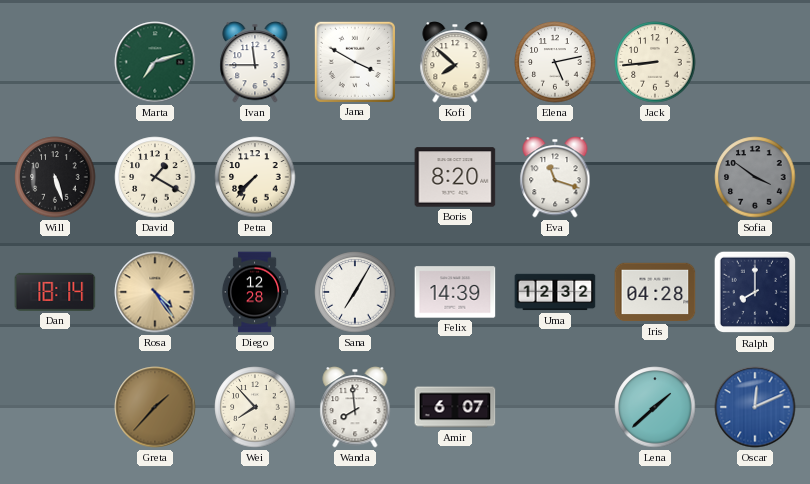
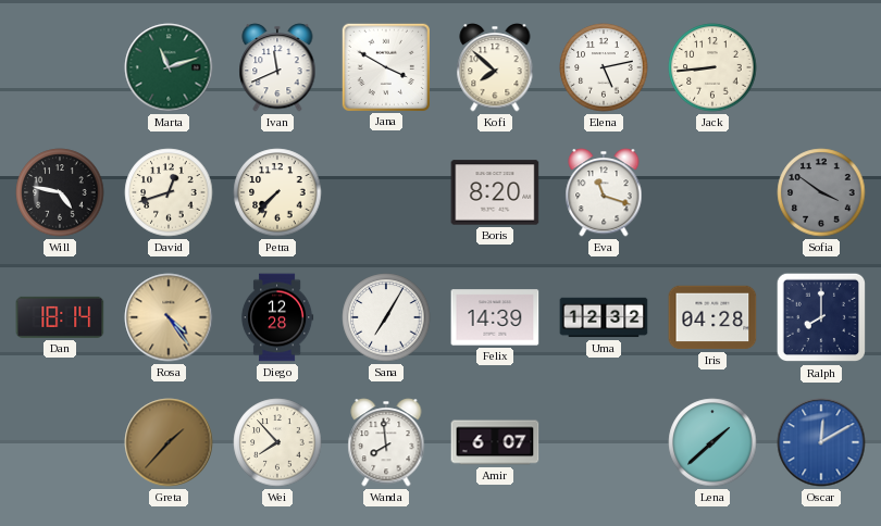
Marta: 7:12 -> 11:12 (169, 67)
Ivan: 11:45 -> 11:41 (277, 67)
Will: 5:27 -> 4:47 (60, 192)
David: 1:20 -> 12:42 (169, 192)
Oscar: 12:11 -> 12:10 (821, 442)
